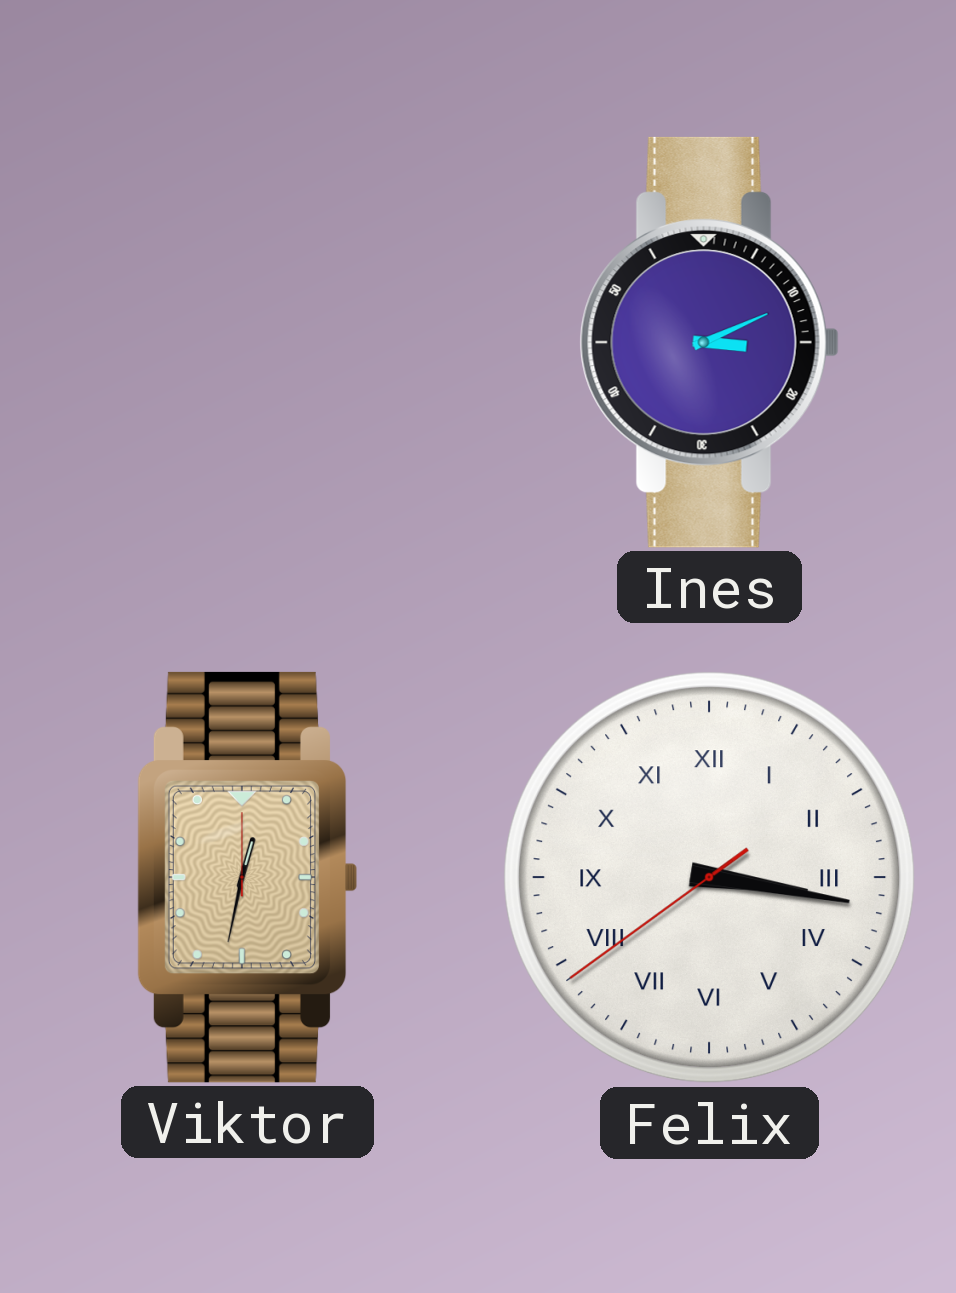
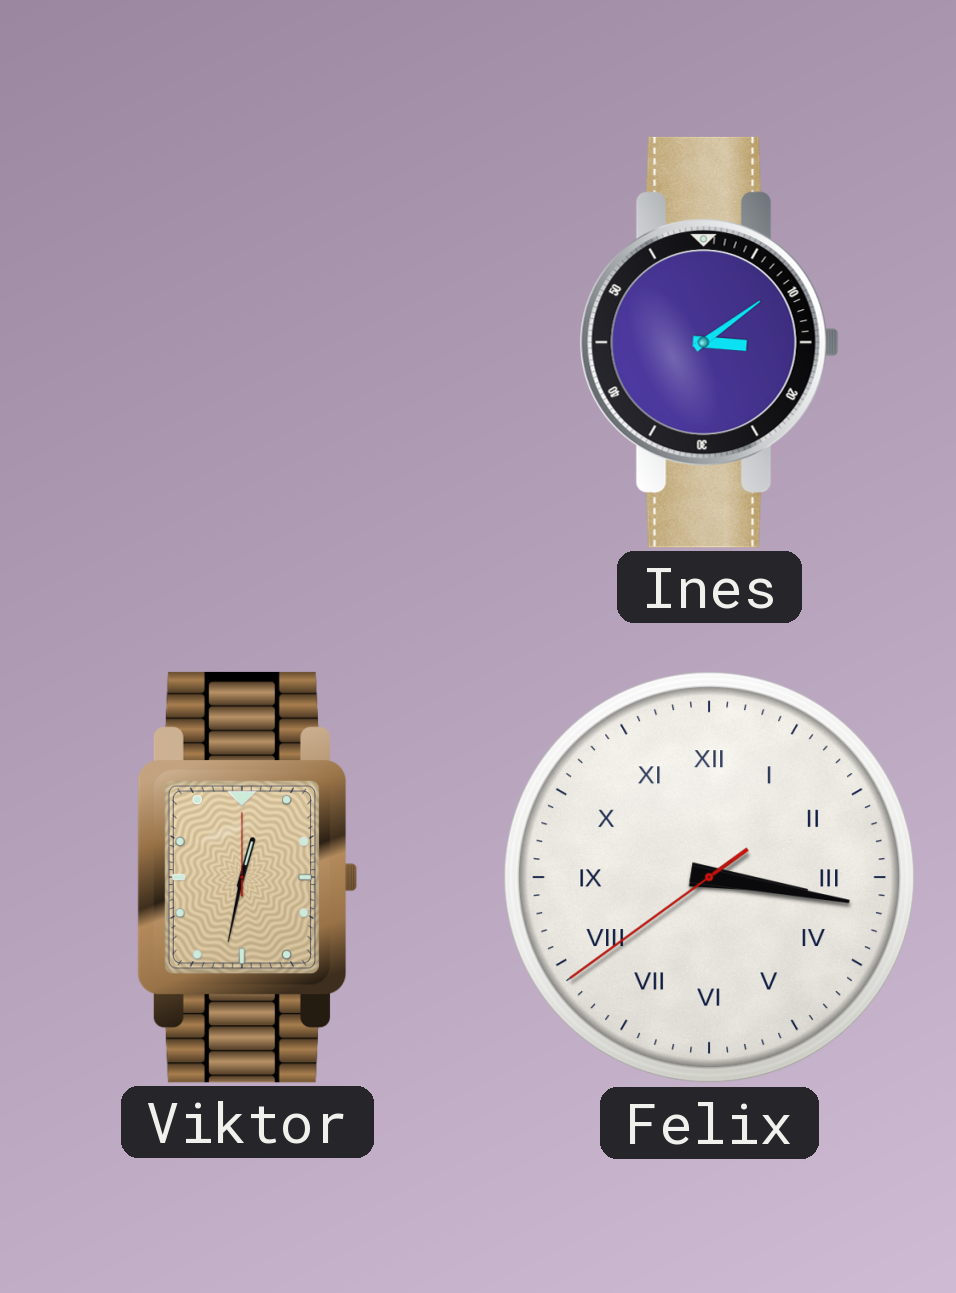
Ines: 3:11 -> 3:09 (709, 342)
